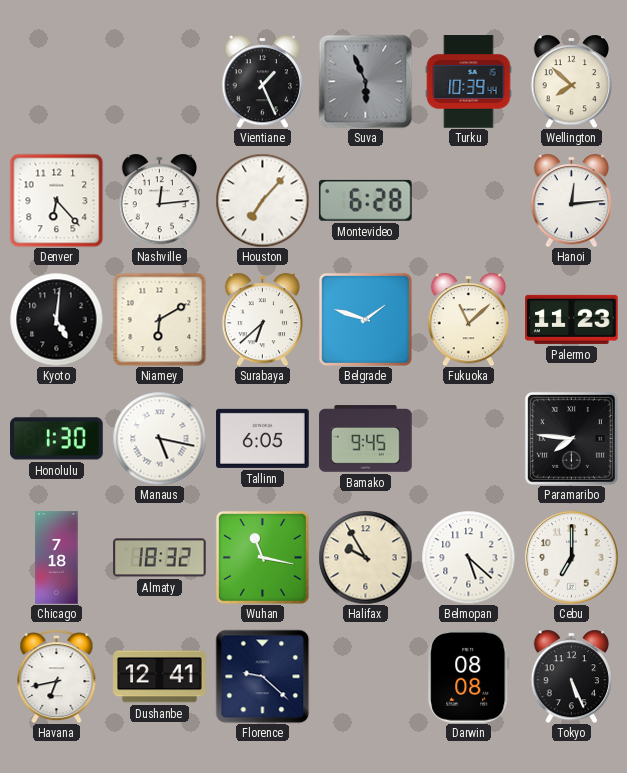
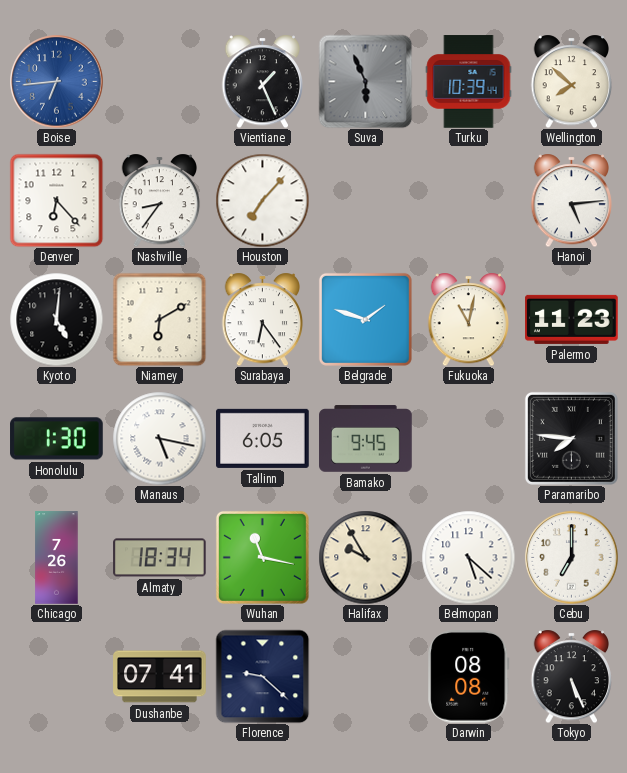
Boise: none -> 6:44 (56, 81)
Nashville: 12:14 -> 8:36 (160, 200)
Montevideo: 6:28 -> none (365, 200)
Hanoi: 12:14 -> 5:14 (572, 200)
Surabaya: 6:38 -> 6:24 (263, 319)
Fukuoka: 11:08 -> 11:02 (469, 319)
Chicago: 7:18 -> 7:26 (57, 558)
Almaty: 18:32 -> 18:34 (160, 558)
Havana: 6:43 -> none (57, 676)
Dushanbe: 12:41 -> 07:41 (160, 677)
